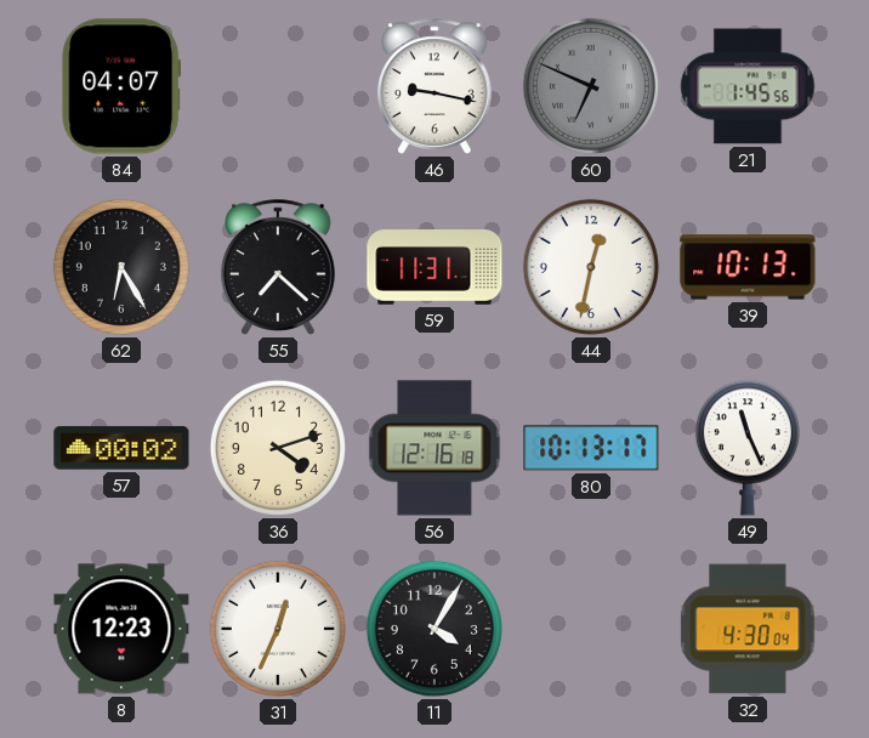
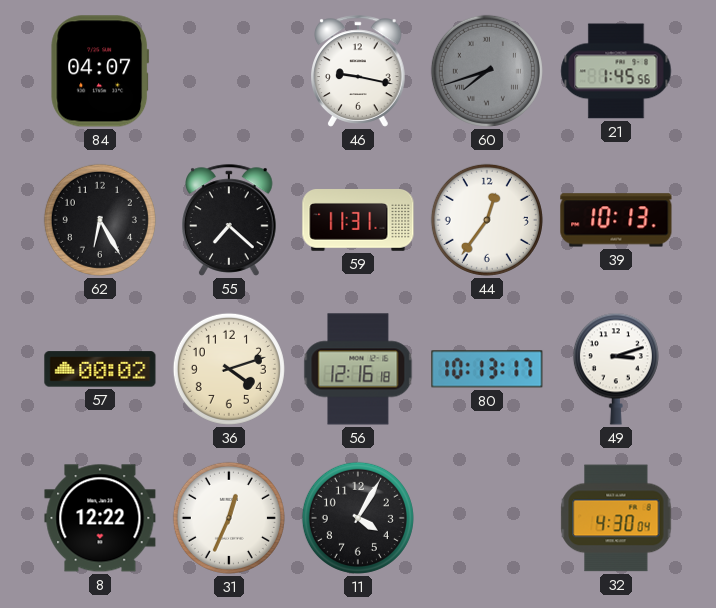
60: 6:49 -> 7:42 (487, 71)
44: 12:32 -> 12:36 (487, 220)
49: 11:26 -> 3:12 (616, 369)
8: 12:23 -> 12:22 (100, 518)
